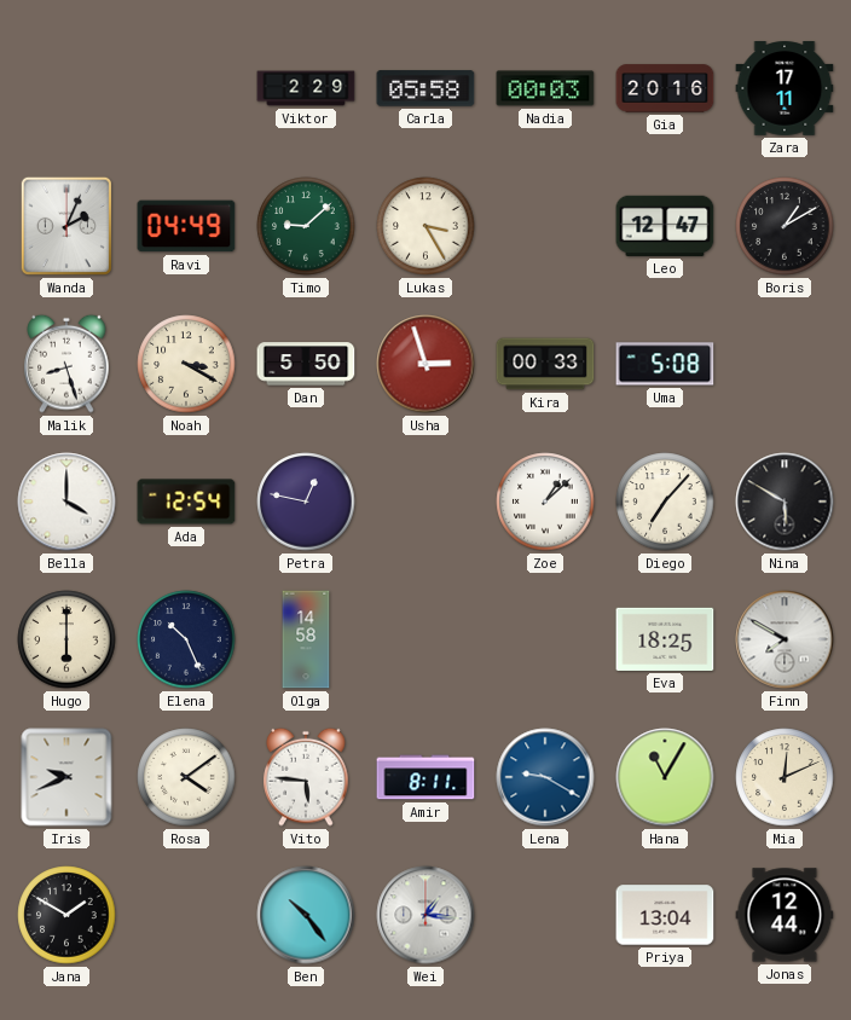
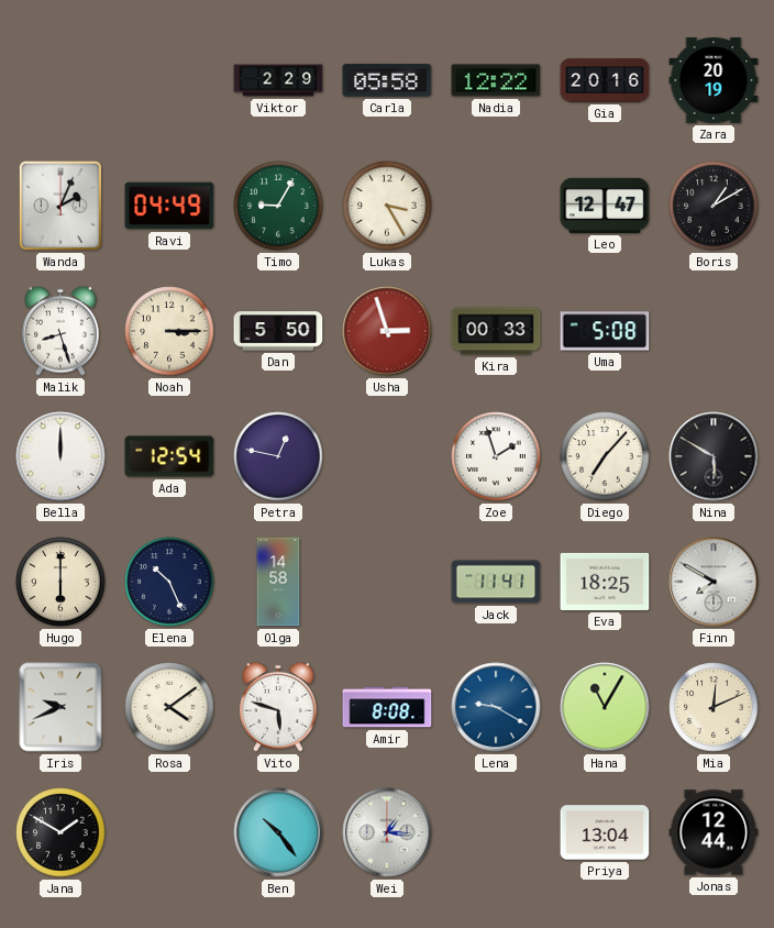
Nadia: 00:03 -> 12:22 (496, 80)
Zara: 17:11 -> 20:19 (714, 80)
Timo: 9:08 -> 9:05 (278, 206)
Noah: 3:20 -> 3:15 (169, 331)
Bella: 4:00 -> 12:00 (60, 456)
Zoe: 1:08 -> 1:57 (496, 456)
Jack: none -> 11:41 (496, 582)
Vito: 5:46 -> 5:48 (278, 707)
Amir: 8:11 -> 8:08 (387, 707)
